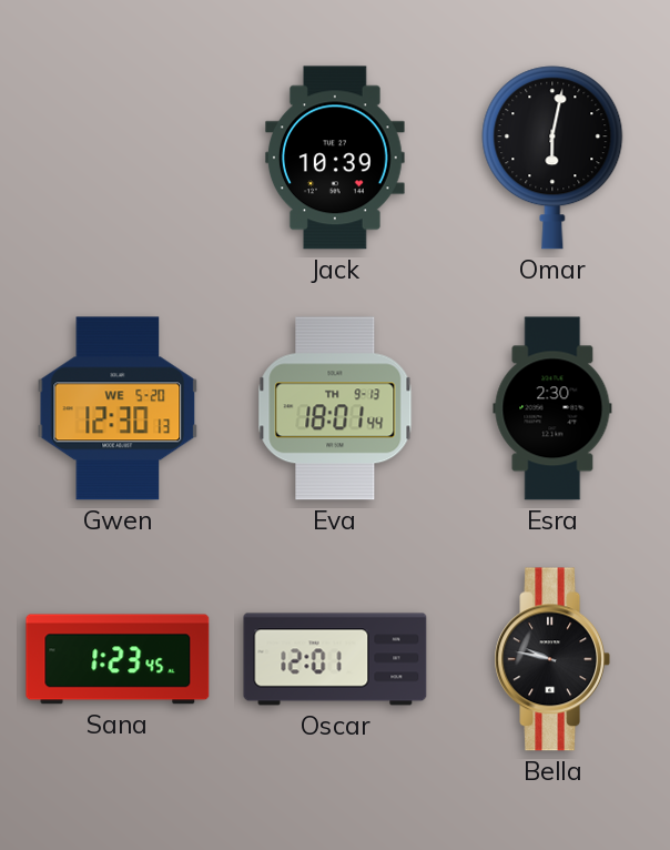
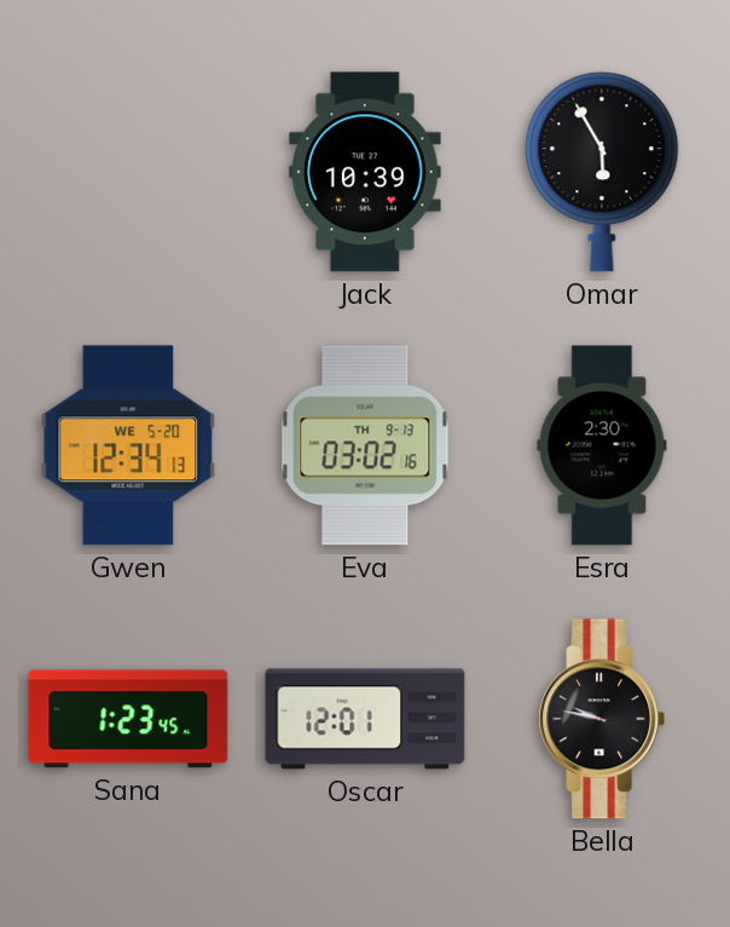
Omar: 6:02 -> 5:55 (602, 172)
Gwen: 12:30 -> 12:34 (128, 445)
Eva: 18:01 -> 03:02 (365, 445)
